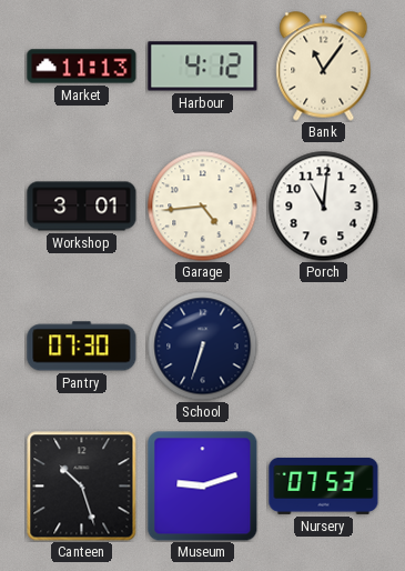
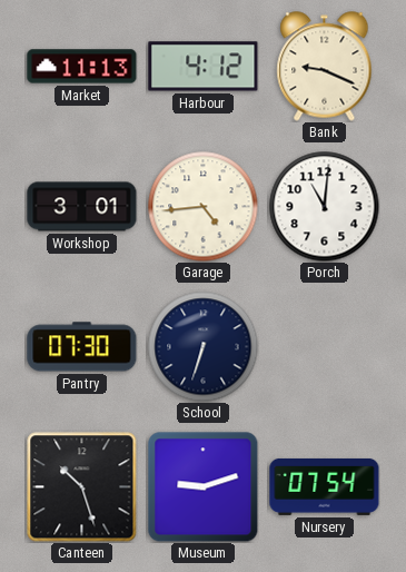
Bank: 11:06 -> 9:19 (325, 67)
Nursery: 07:53 -> 07:54 (325, 486)
